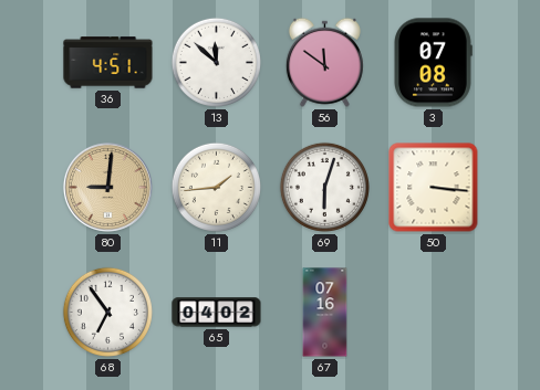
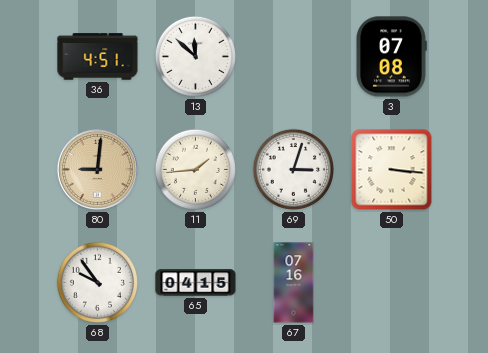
56: 11:51 -> none (324, 62)
69: 6:03 -> 3:03 (293, 169)
68: 6:54 -> 9:54 (97, 282)
65: 04:02 -> 04:15 (196, 283)
